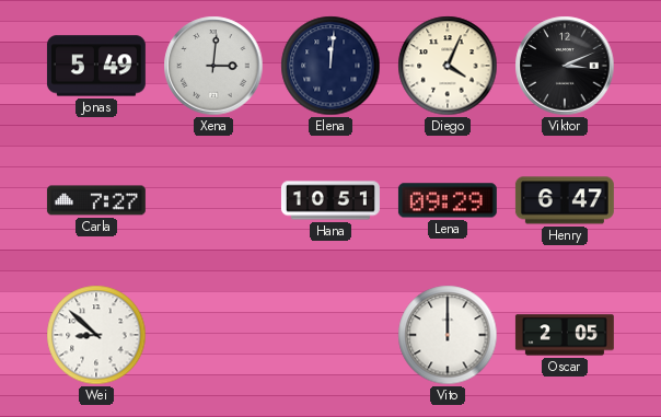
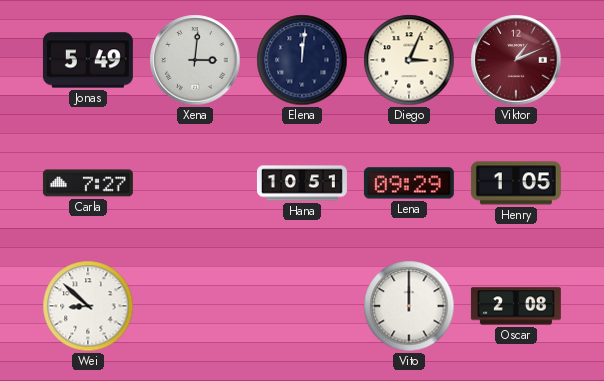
Diego: 4:04 -> 3:04 (409, 60)
Viktor: 3:11 -> 1:11 (516, 60)
Viktor dial: black -> burgundy (516, 60)
Henry: 6:47 -> 1:05 (516, 183)
Oscar: 2:05 -> 2:08 (516, 306)
